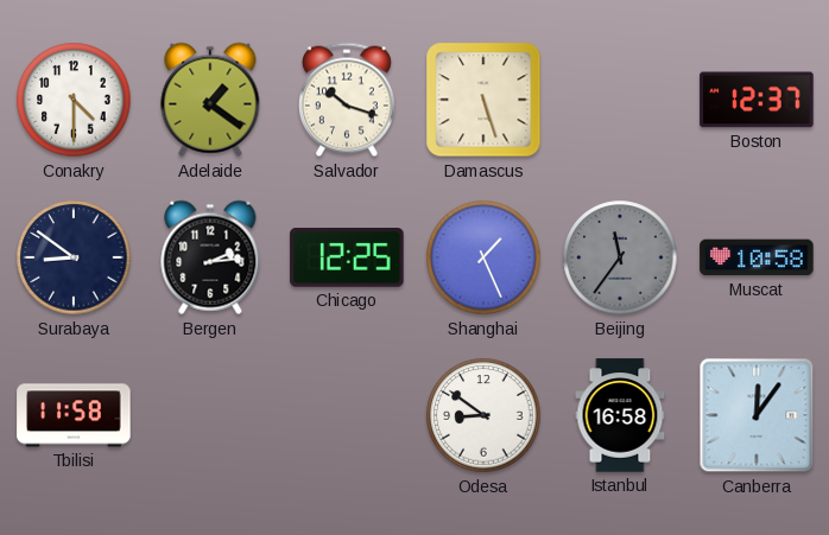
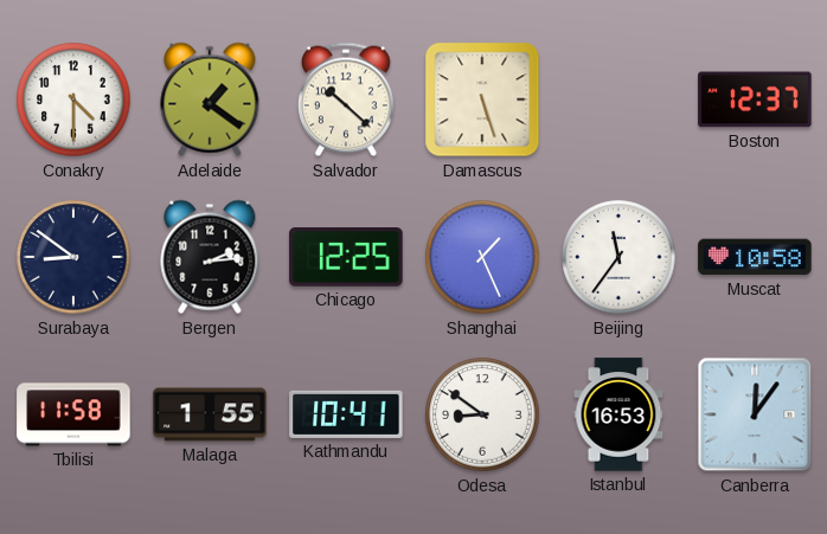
Salvador: 10:18 -> 10:22 (346, 99)
Beijing dial: grey -> white (618, 257)
Malaga: none -> 1:55 (210, 414)
Kathmandu: none -> 10:41 (346, 414)
Istanbul: 16:58 -> 16:53 (618, 414)
